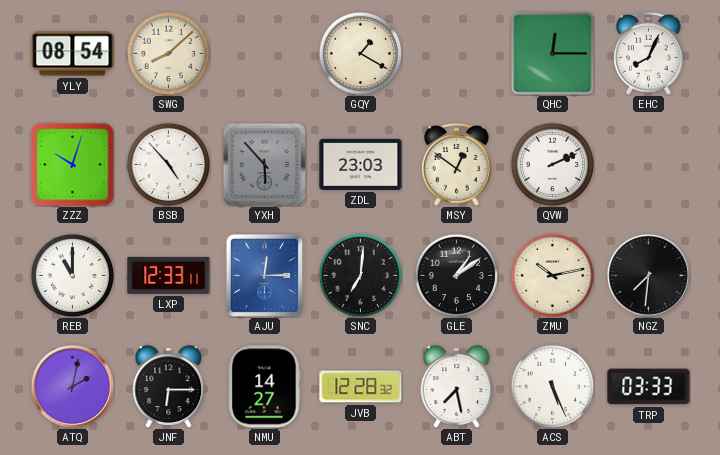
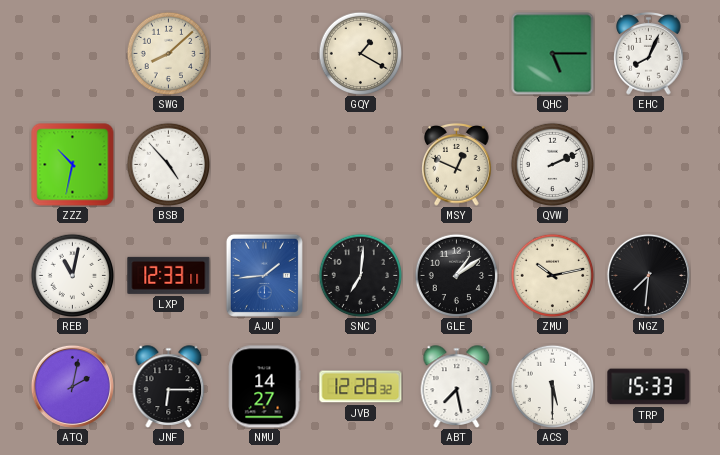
YLY: 08:54 -> none (73, 54)
QHC: 12:15 -> 5:15 (552, 53)
ZZZ: 10:03 -> 10:32 (73, 165)
YXH: 5:53 -> none (264, 164)
ZDL: 23:03 -> none (361, 164)
MSY: 12:51 -> 12:49 (457, 165)
REB: 11:00 -> 11:02 (72, 275)
AJU: 12:15 -> 1:44 (264, 275)
ACS: 5:26 -> 5:30 (552, 386)
TRP: 03:33 -> 15:33 (649, 387)
